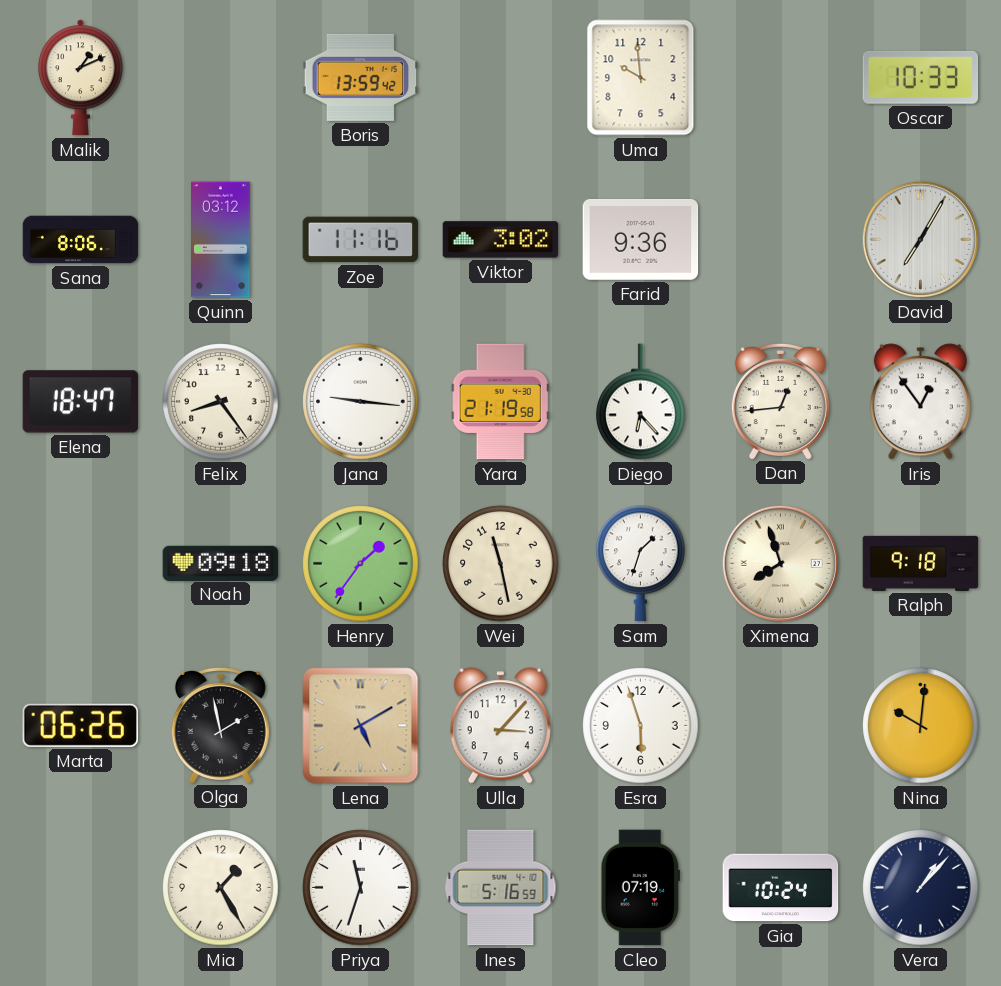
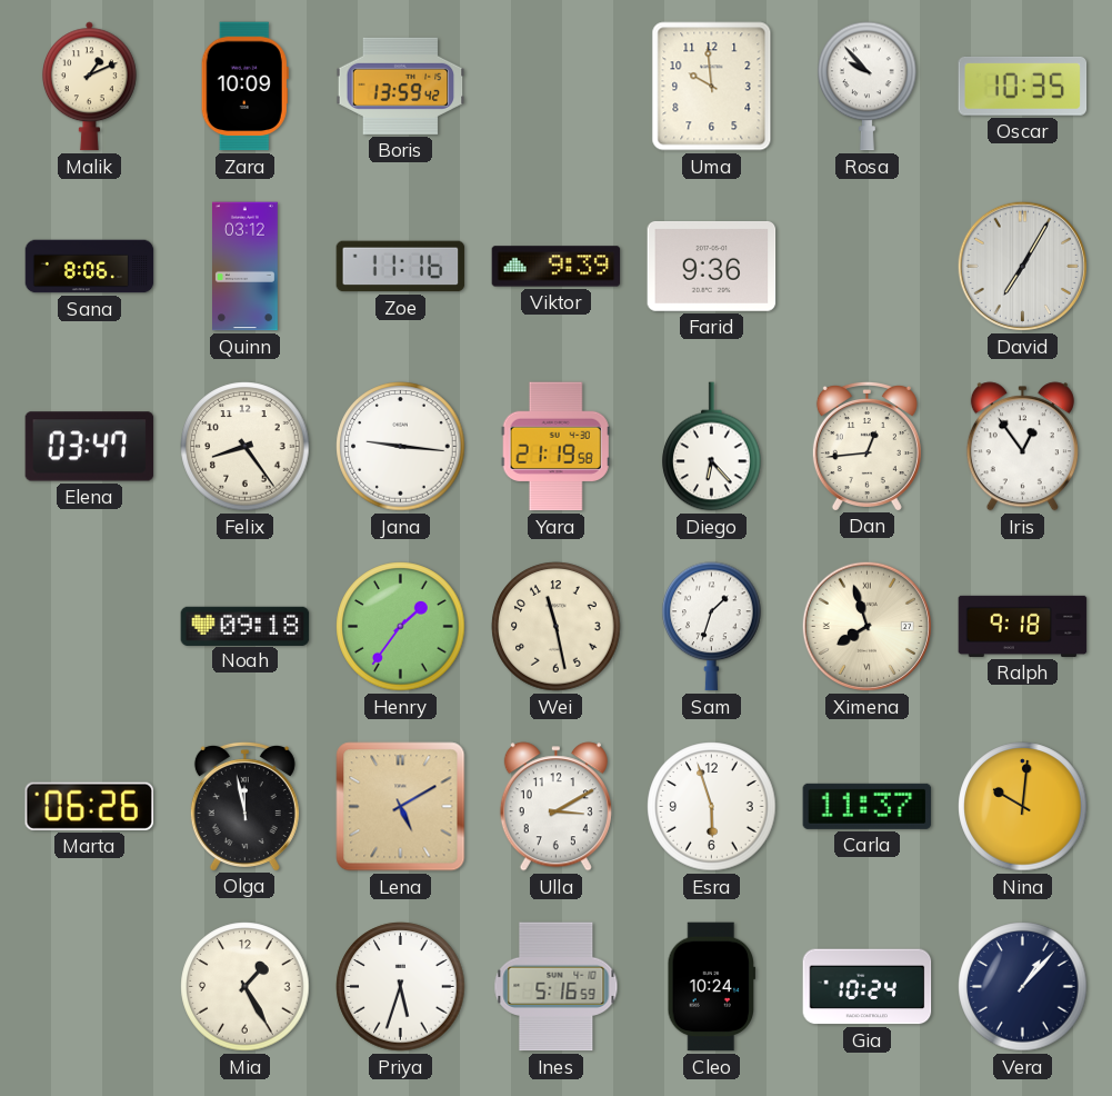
Zara: none -> 10:09 (244, 87)
Rosa: none -> 9:53 (868, 87)
Oscar: 10:33 -> 10:35 (1023, 86)
Viktor: 3:02 -> 9:39 (557, 267)
Elena: 18:47 -> 03:47 (90, 447)
Olga: 1:58 -> 11:58 (244, 806)
Ulla: 3:07 -> 3:10 (555, 807)
Carla: none -> 11:37 (868, 806)
Priya: 11:33 -> 5:33 (401, 987)
Cleo: 07:19 -> 10:24 (711, 987)
